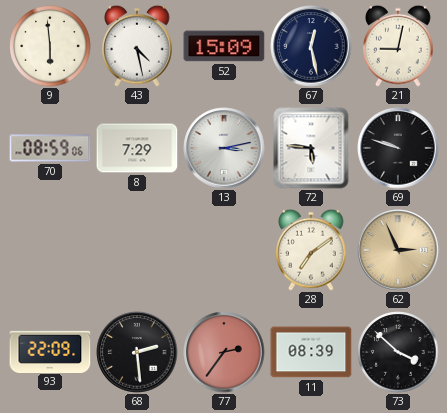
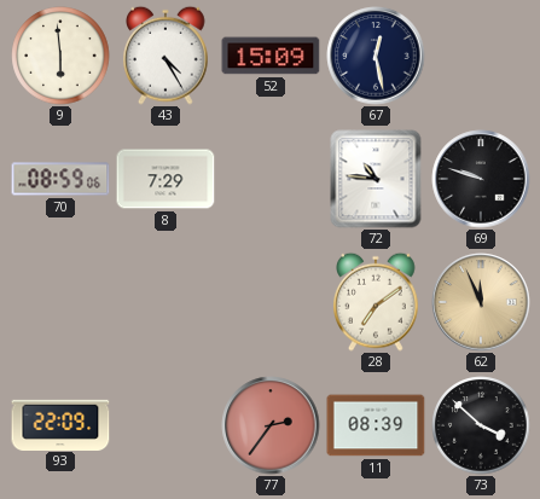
43: 4:28 -> 4:25 (167, 56)
21: 9:02 -> none (399, 46)
13: 3:13 -> none (224, 148)
72: 5:46 -> 10:46 (376, 179)
62: 2:56 -> 11:56 (481, 302)
68: 2:29 -> none (137, 352)
